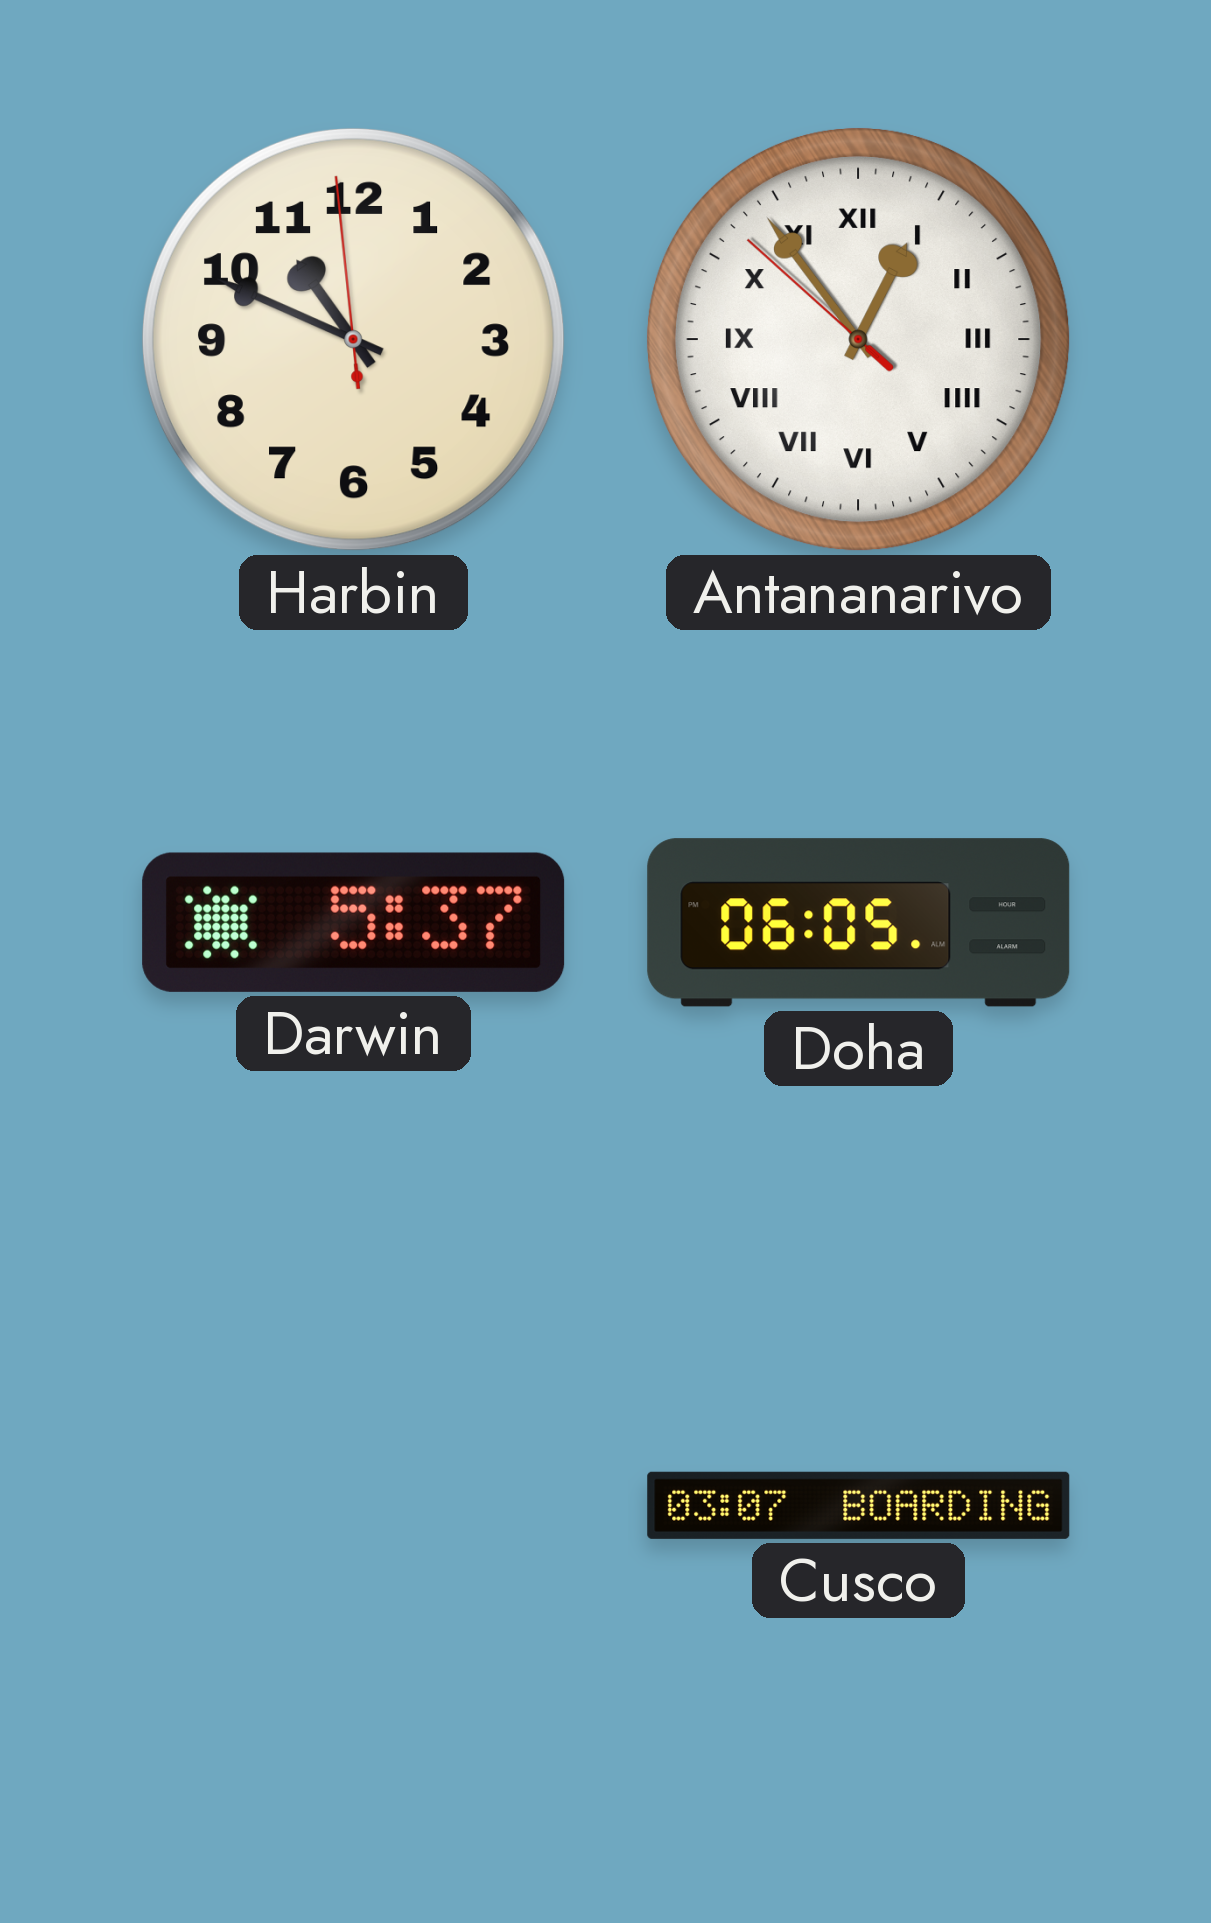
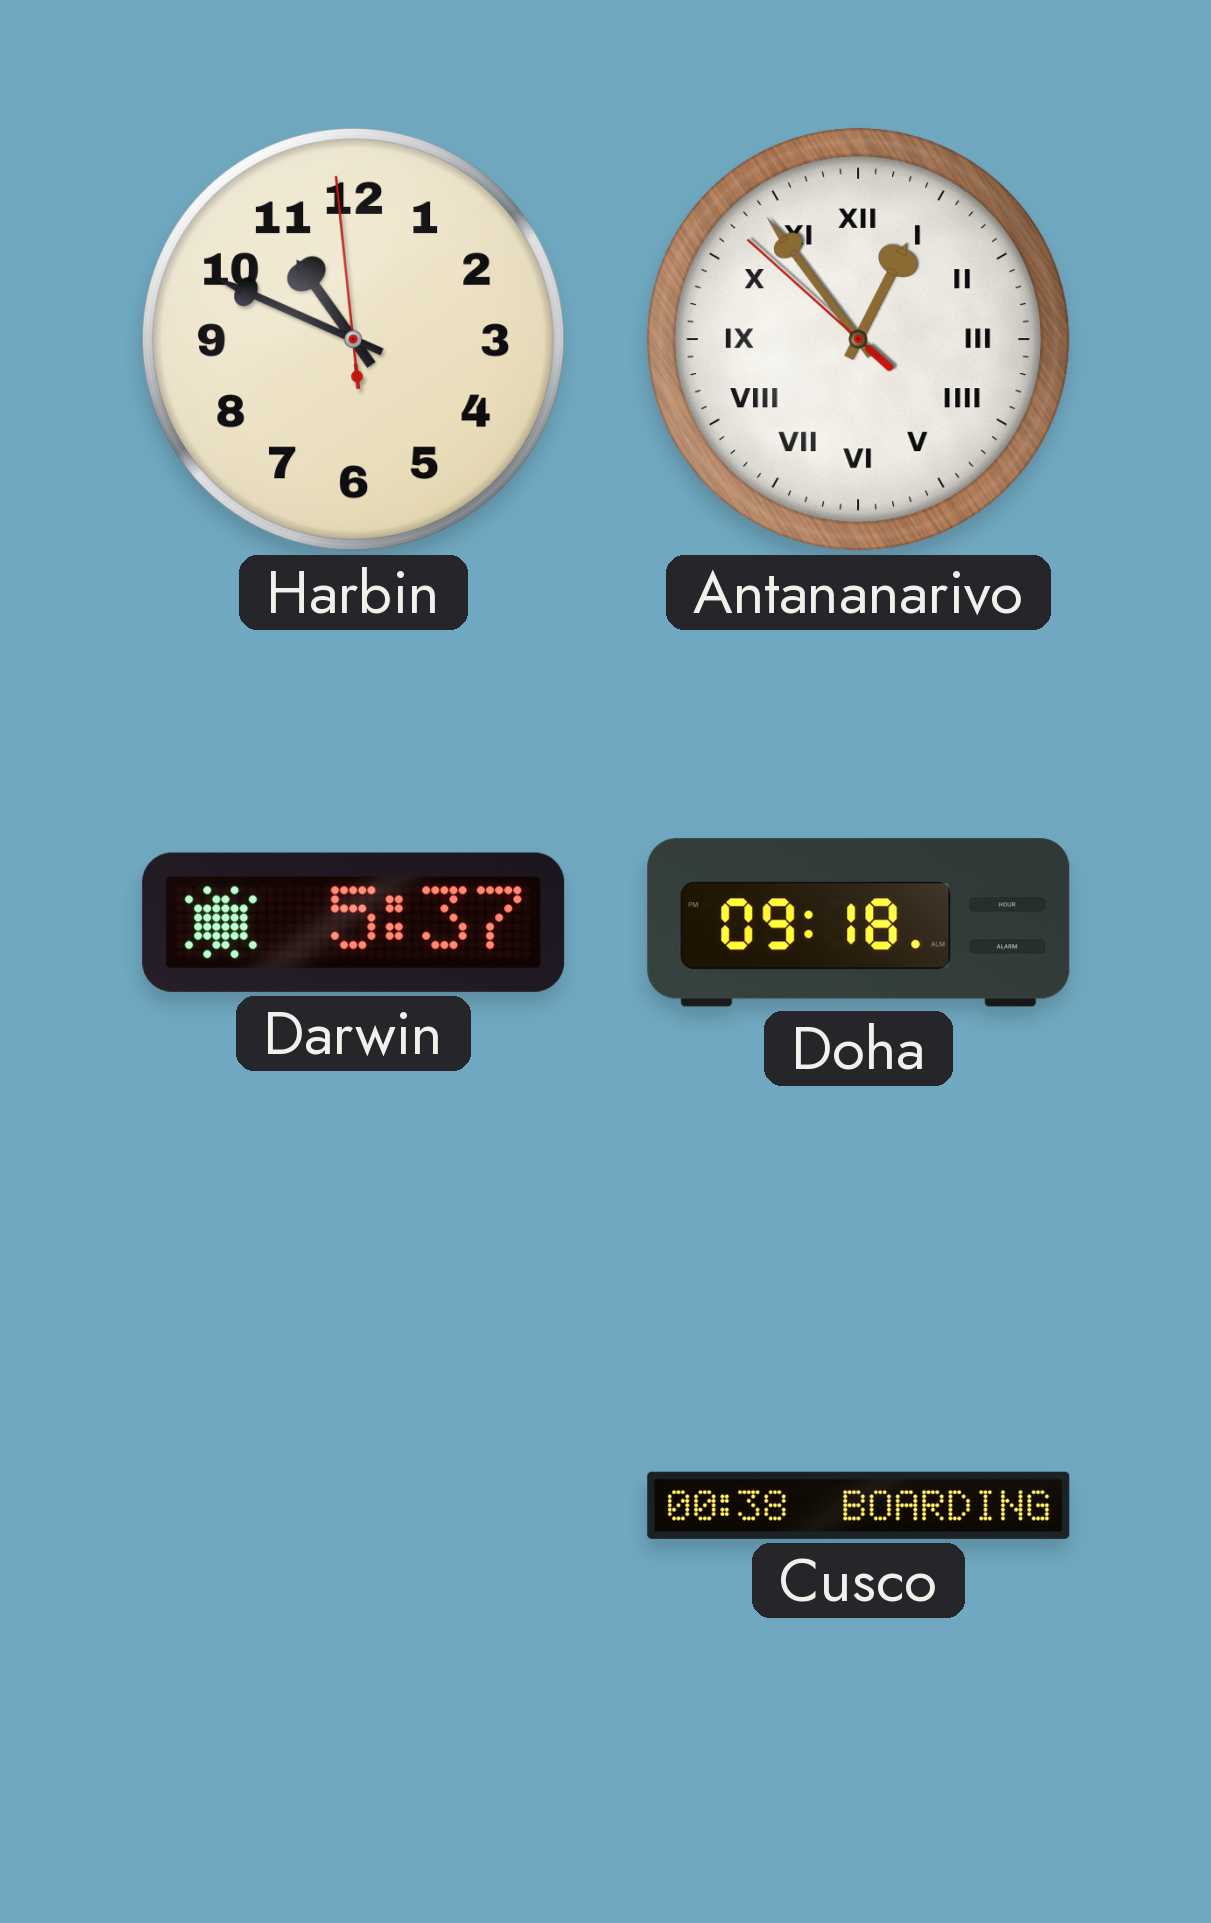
Doha: 06:05 -> 09:18 (859, 923)
Cusco: 03:07 -> 00:38 (859, 1505)
